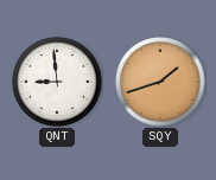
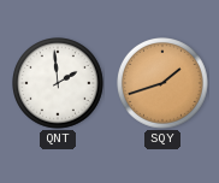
QNT: 8:59 -> 1:59 (59, 84)
